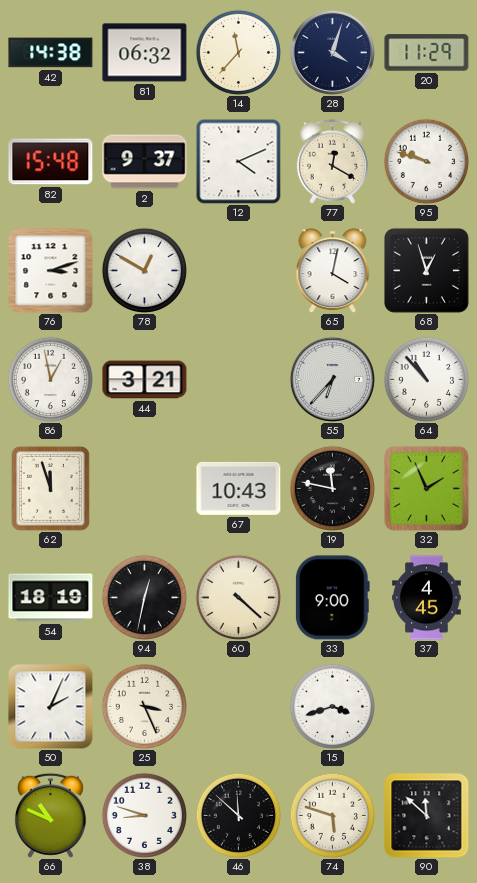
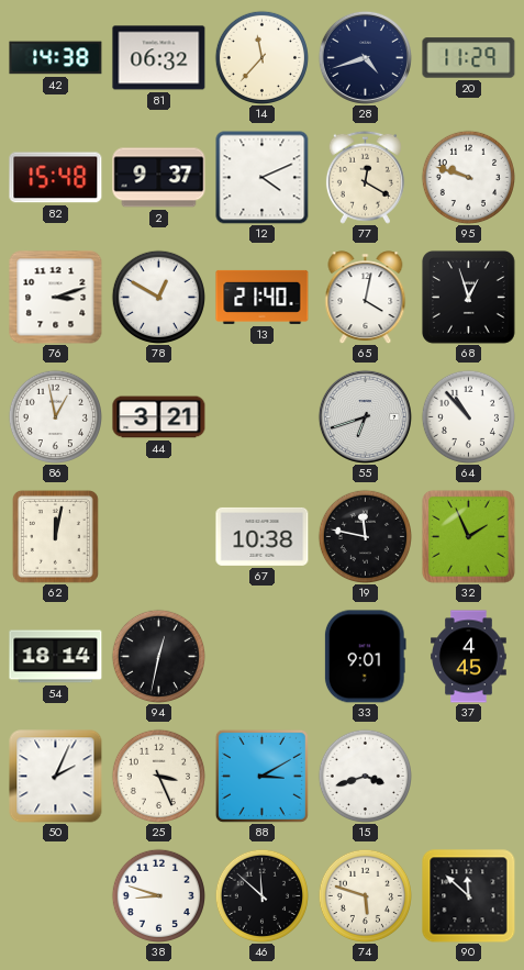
28: 4:03 -> 4:42 (365, 57)
13: none -> 21:40 (263, 297)
55: 6:37 -> 6:42 (365, 416)
62: 11:57 -> 12:02 (55, 536)
67: 10:43 -> 10:38 (263, 536)
54: 18:19 -> 18:14 (56, 657)
60: 4:22 -> none (238, 597)
33: 9:00 -> 9:01 (365, 657)
88: none -> 3:10 (261, 776)
66: 10:49 -> none (50, 815)
